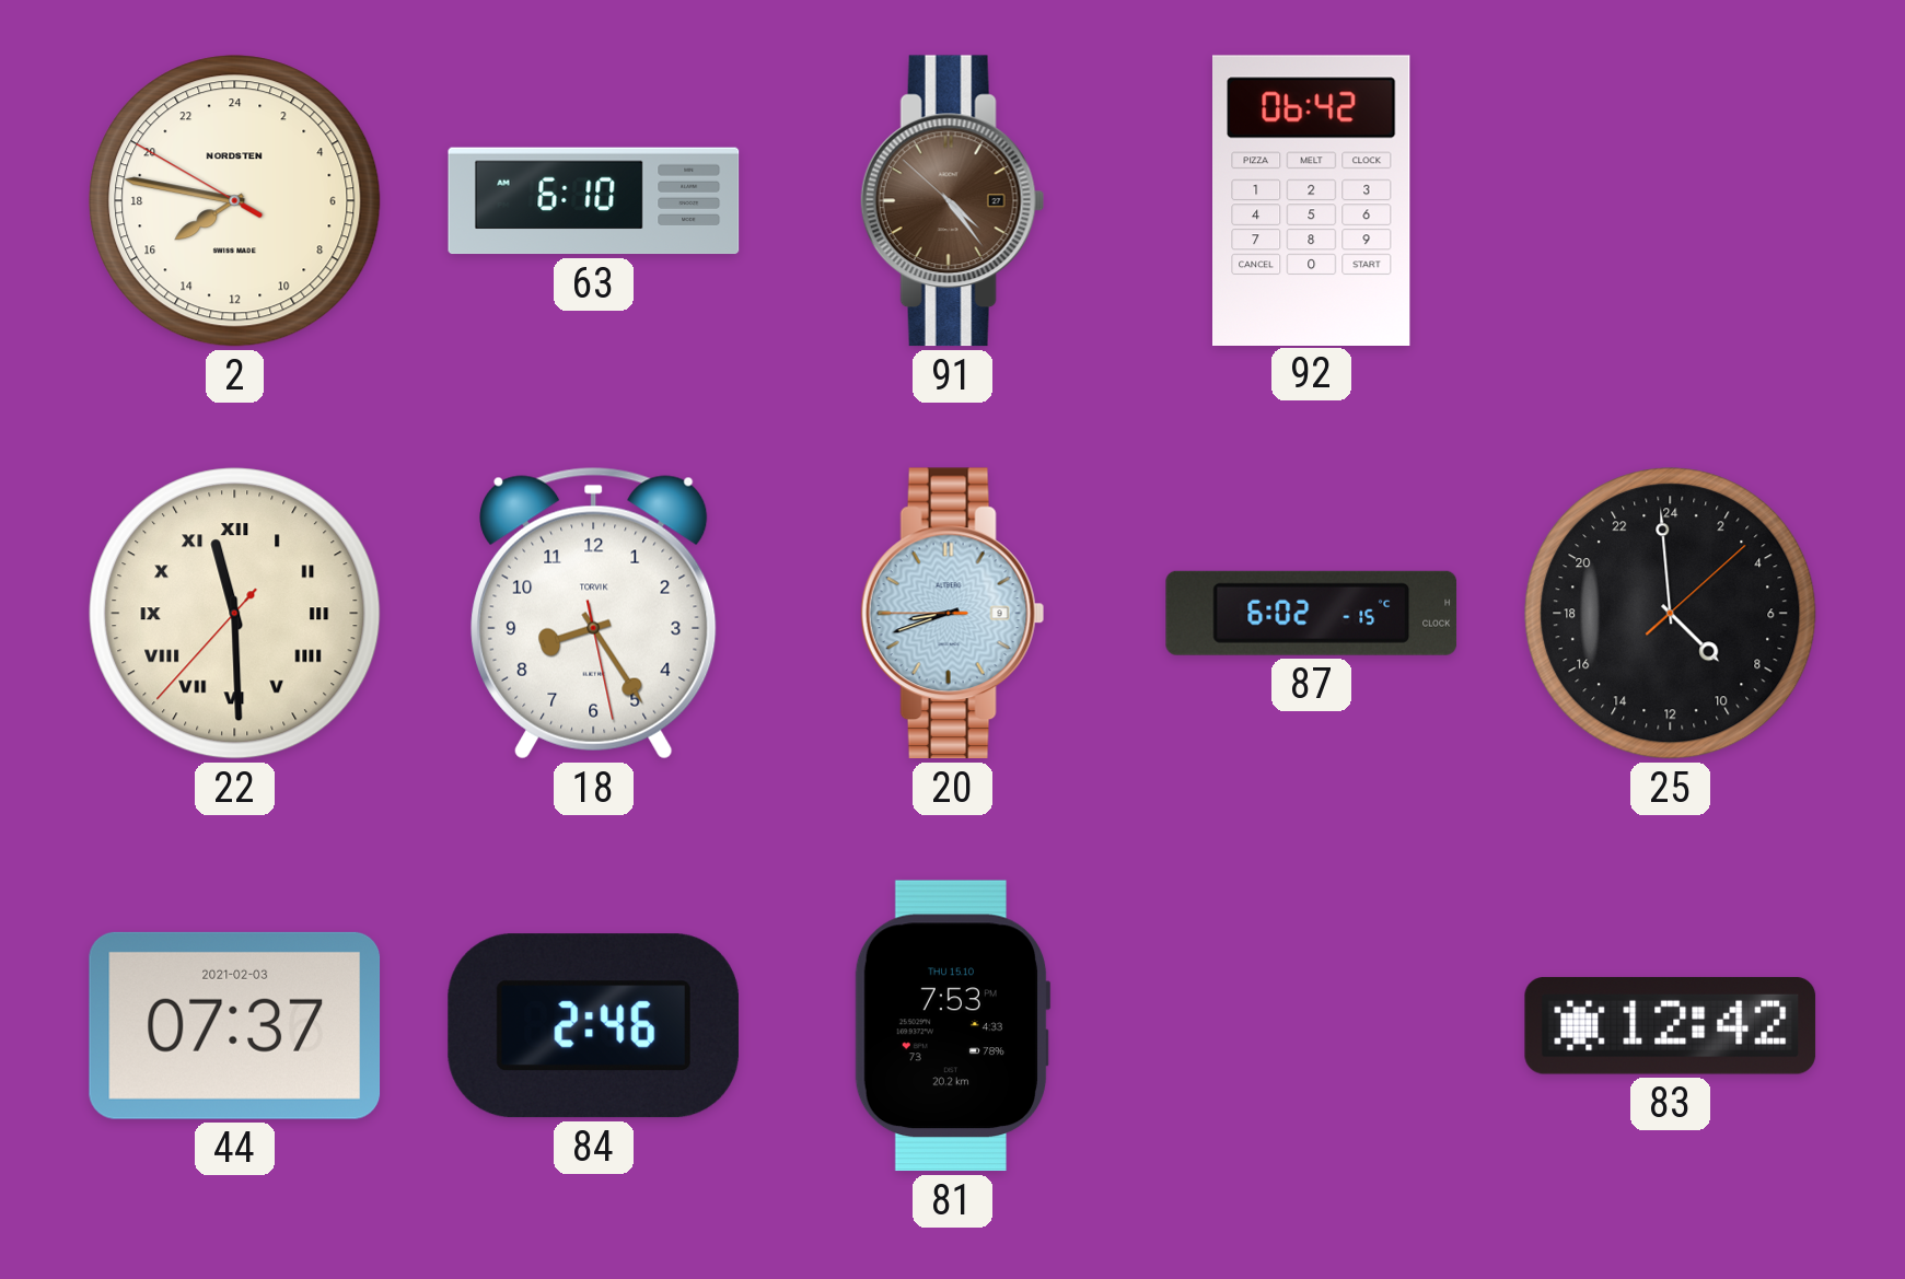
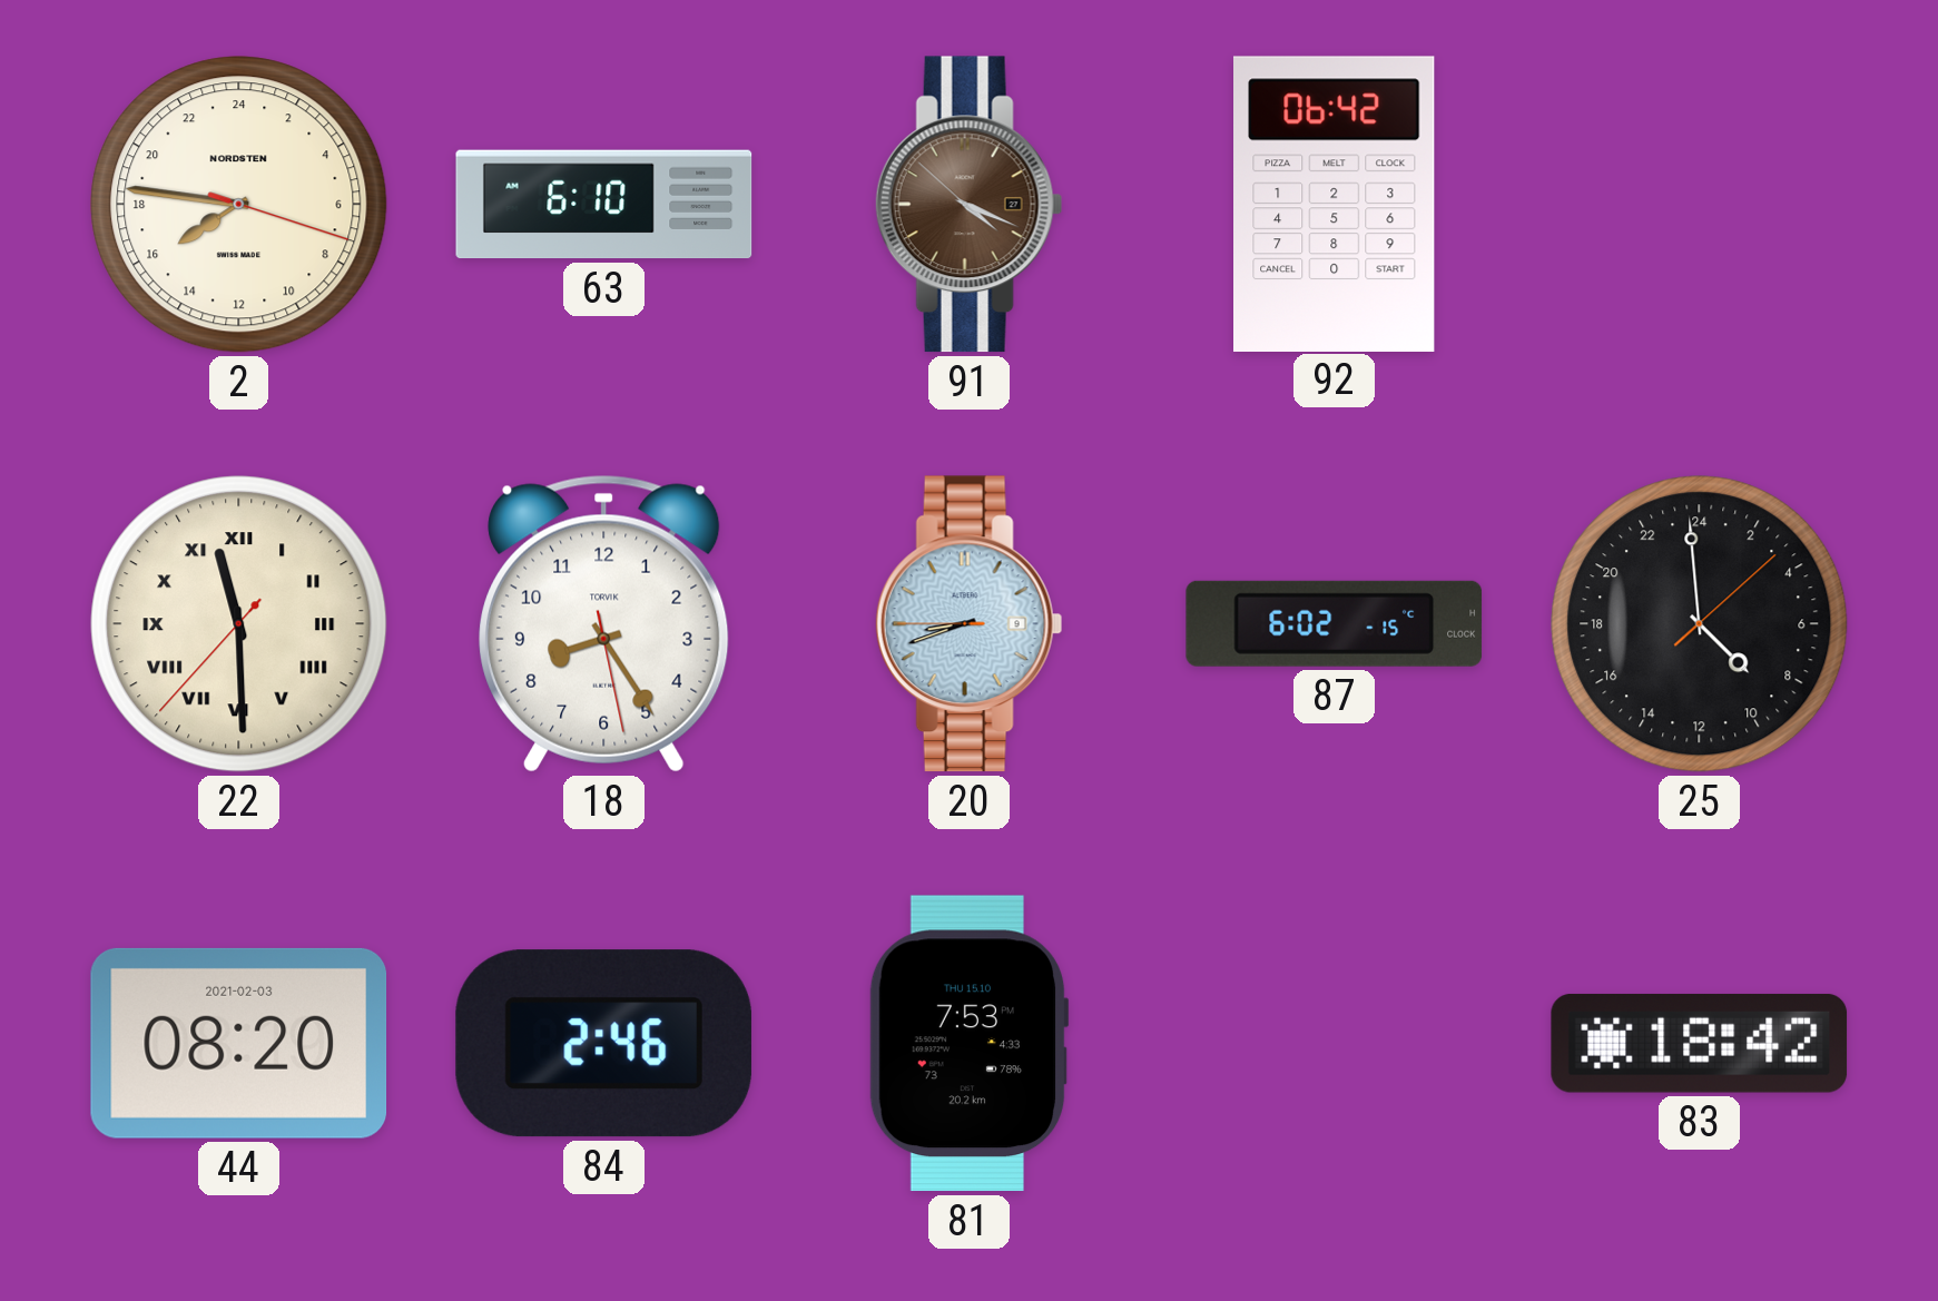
2: 15:46:50 -> 15:46:18 (239, 205)
91: 4:23 -> 4:18 (968, 205)
44: 07:37 -> 08:20 (239, 1043)
83: 12:42 -> 18:42 (1700, 1043)
